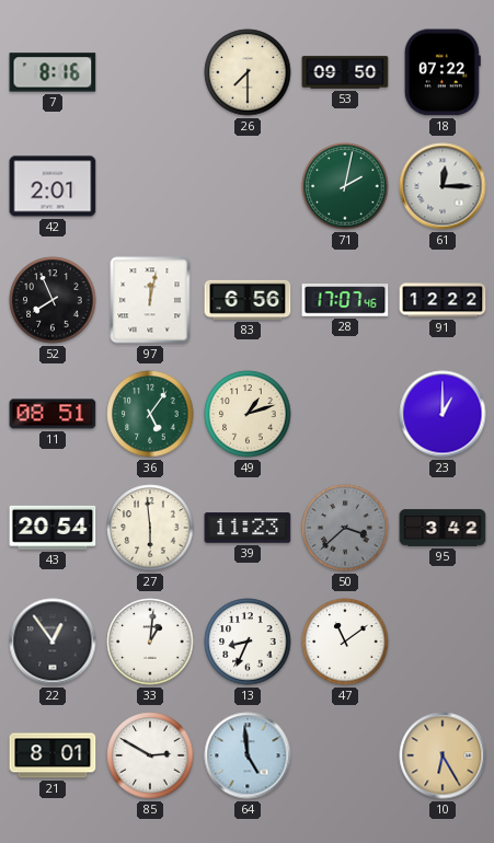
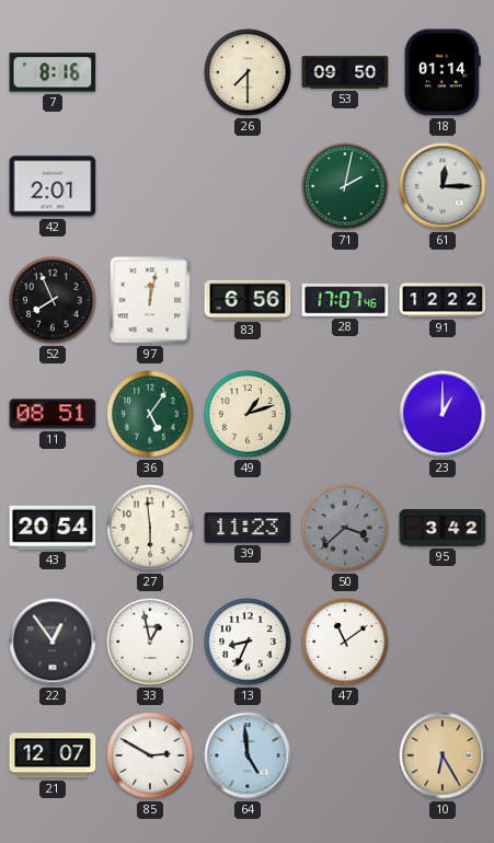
18: 07:22 -> 01:14 (443, 72)
33: 1:01 -> 12:58 (150, 642)
21: 8:01 -> 12:07 (53, 755)
